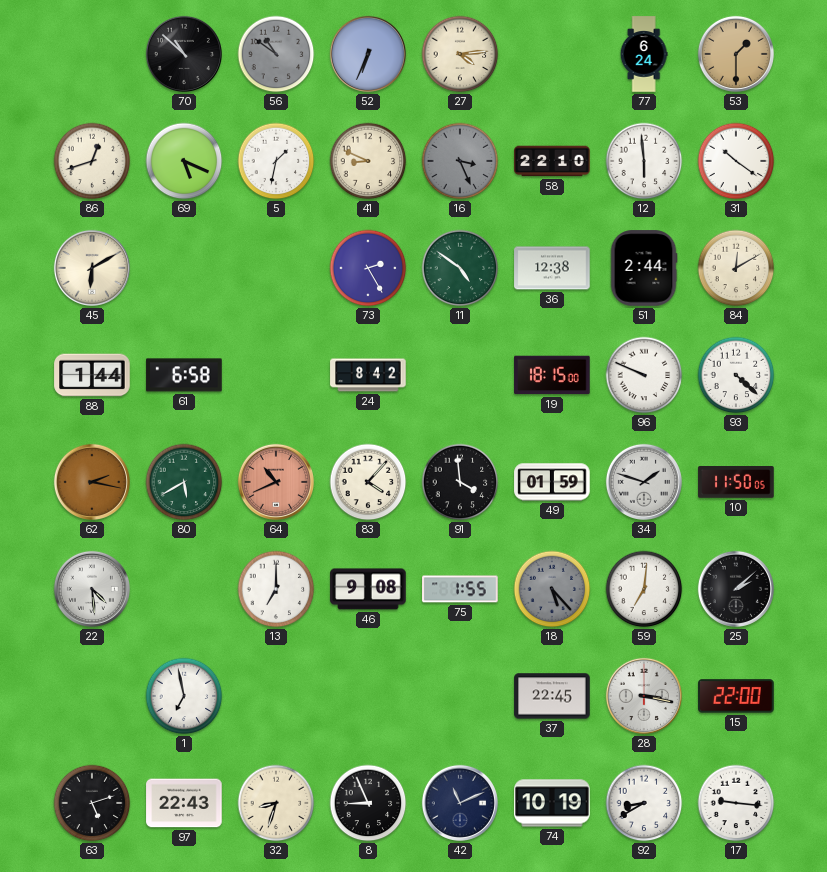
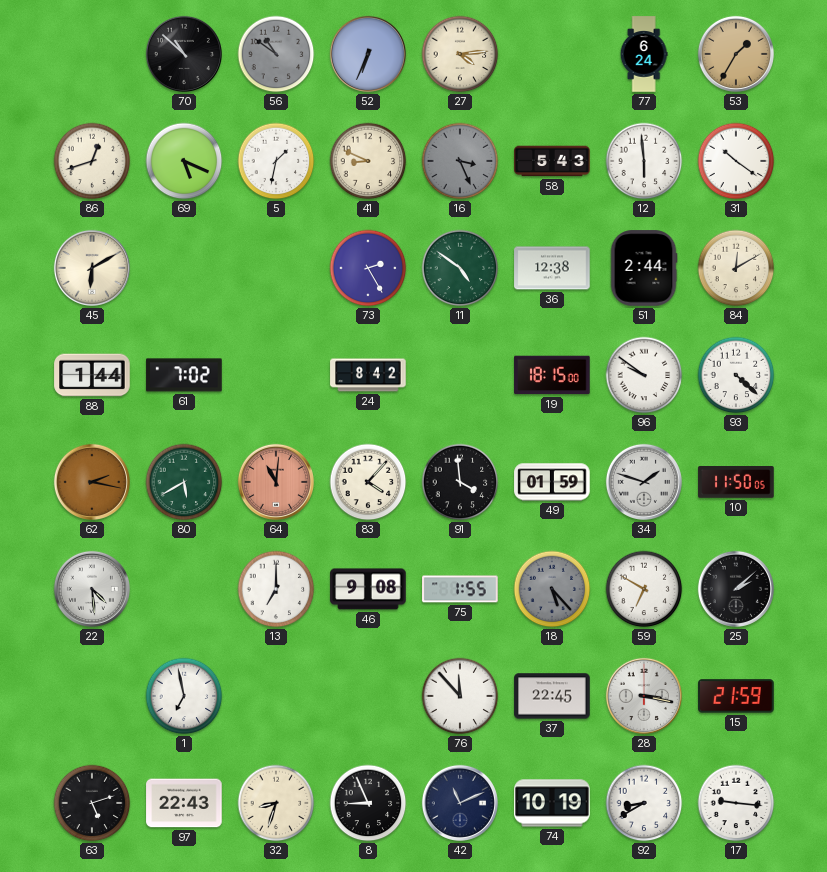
53: 1:30 -> 1:35 (736, 54)
58: 22:10 -> 5:43 (552, 161)
61: 6:58 -> 7:02 (184, 375)
96: 9:49 -> 9:51 (644, 375)
64: 10:41 -> 11:01 (276, 482)
59: 7:01 -> 6:50 (644, 589)
76: none -> 11:53 (460, 696)
15: 22:00 -> 21:59 (736, 696)
